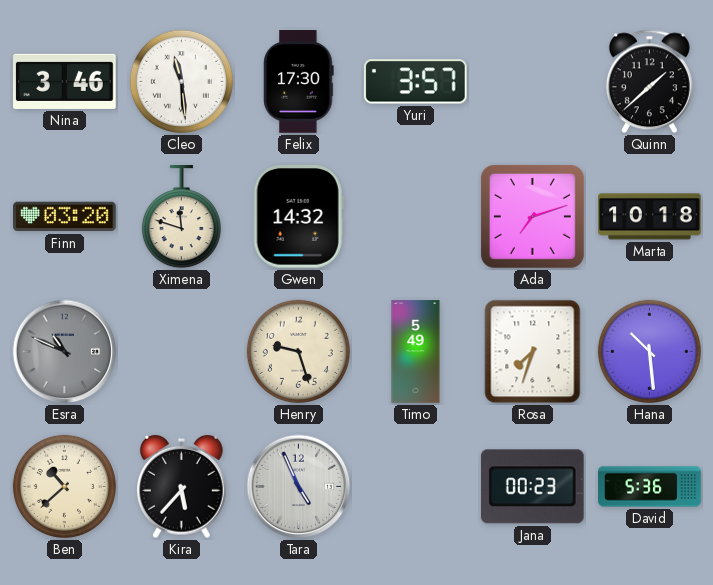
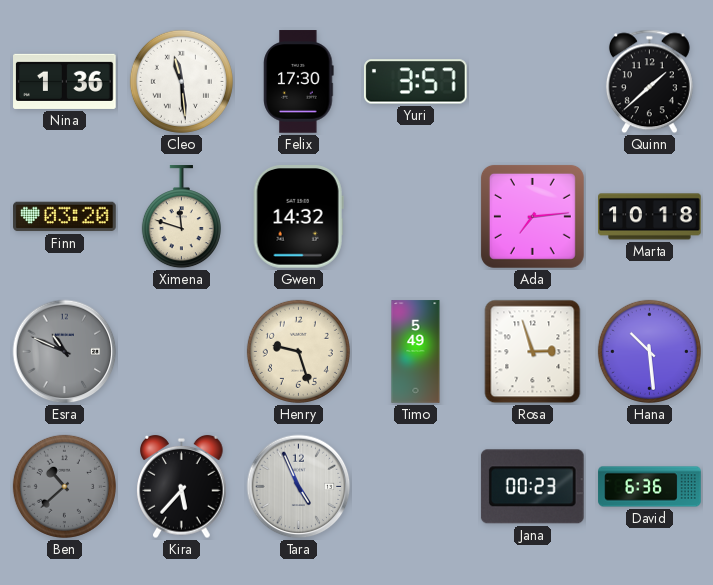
Nina: 3:46 -> 1:36 (65, 81)
Ada: 7:12 -> 7:14 (532, 216)
Rosa: 7:33 -> 2:57 (533, 352)
Ben dial: cream -> grey (64, 486)
David: 5:36 -> 6:36 (650, 487)
